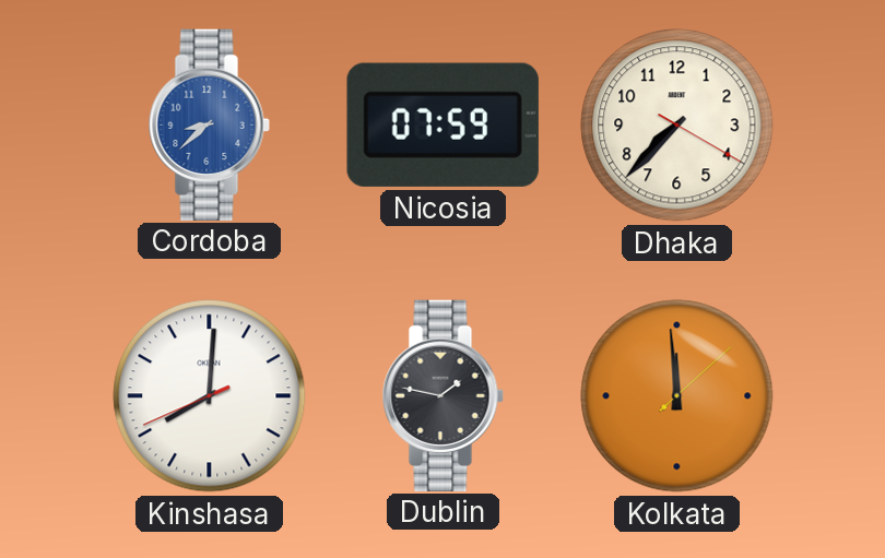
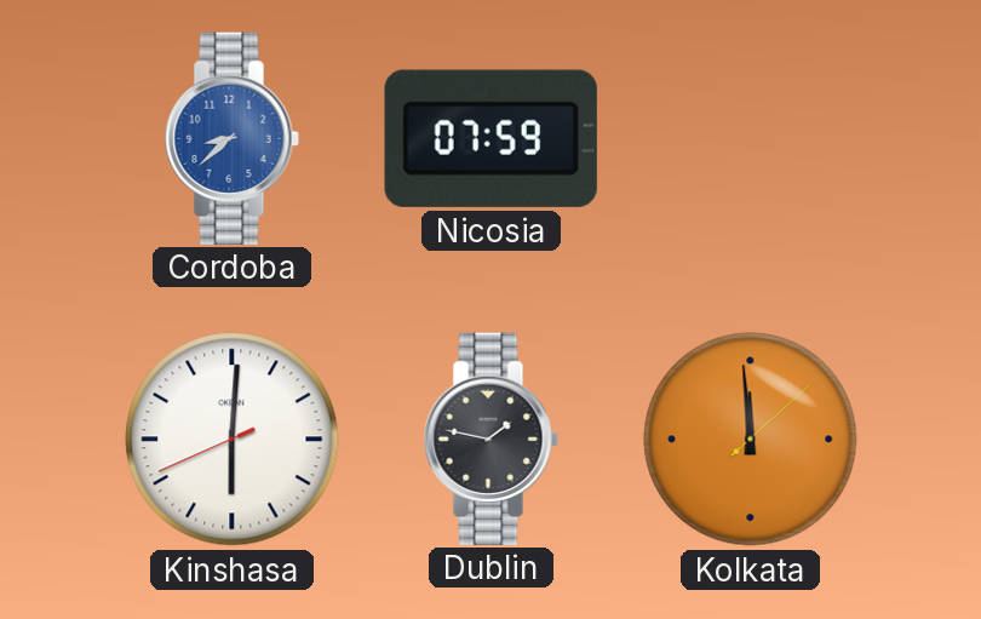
Dhaka: 7:37 -> none (677, 126)
Kinshasa: 8:00 -> 6:00 (233, 440)
